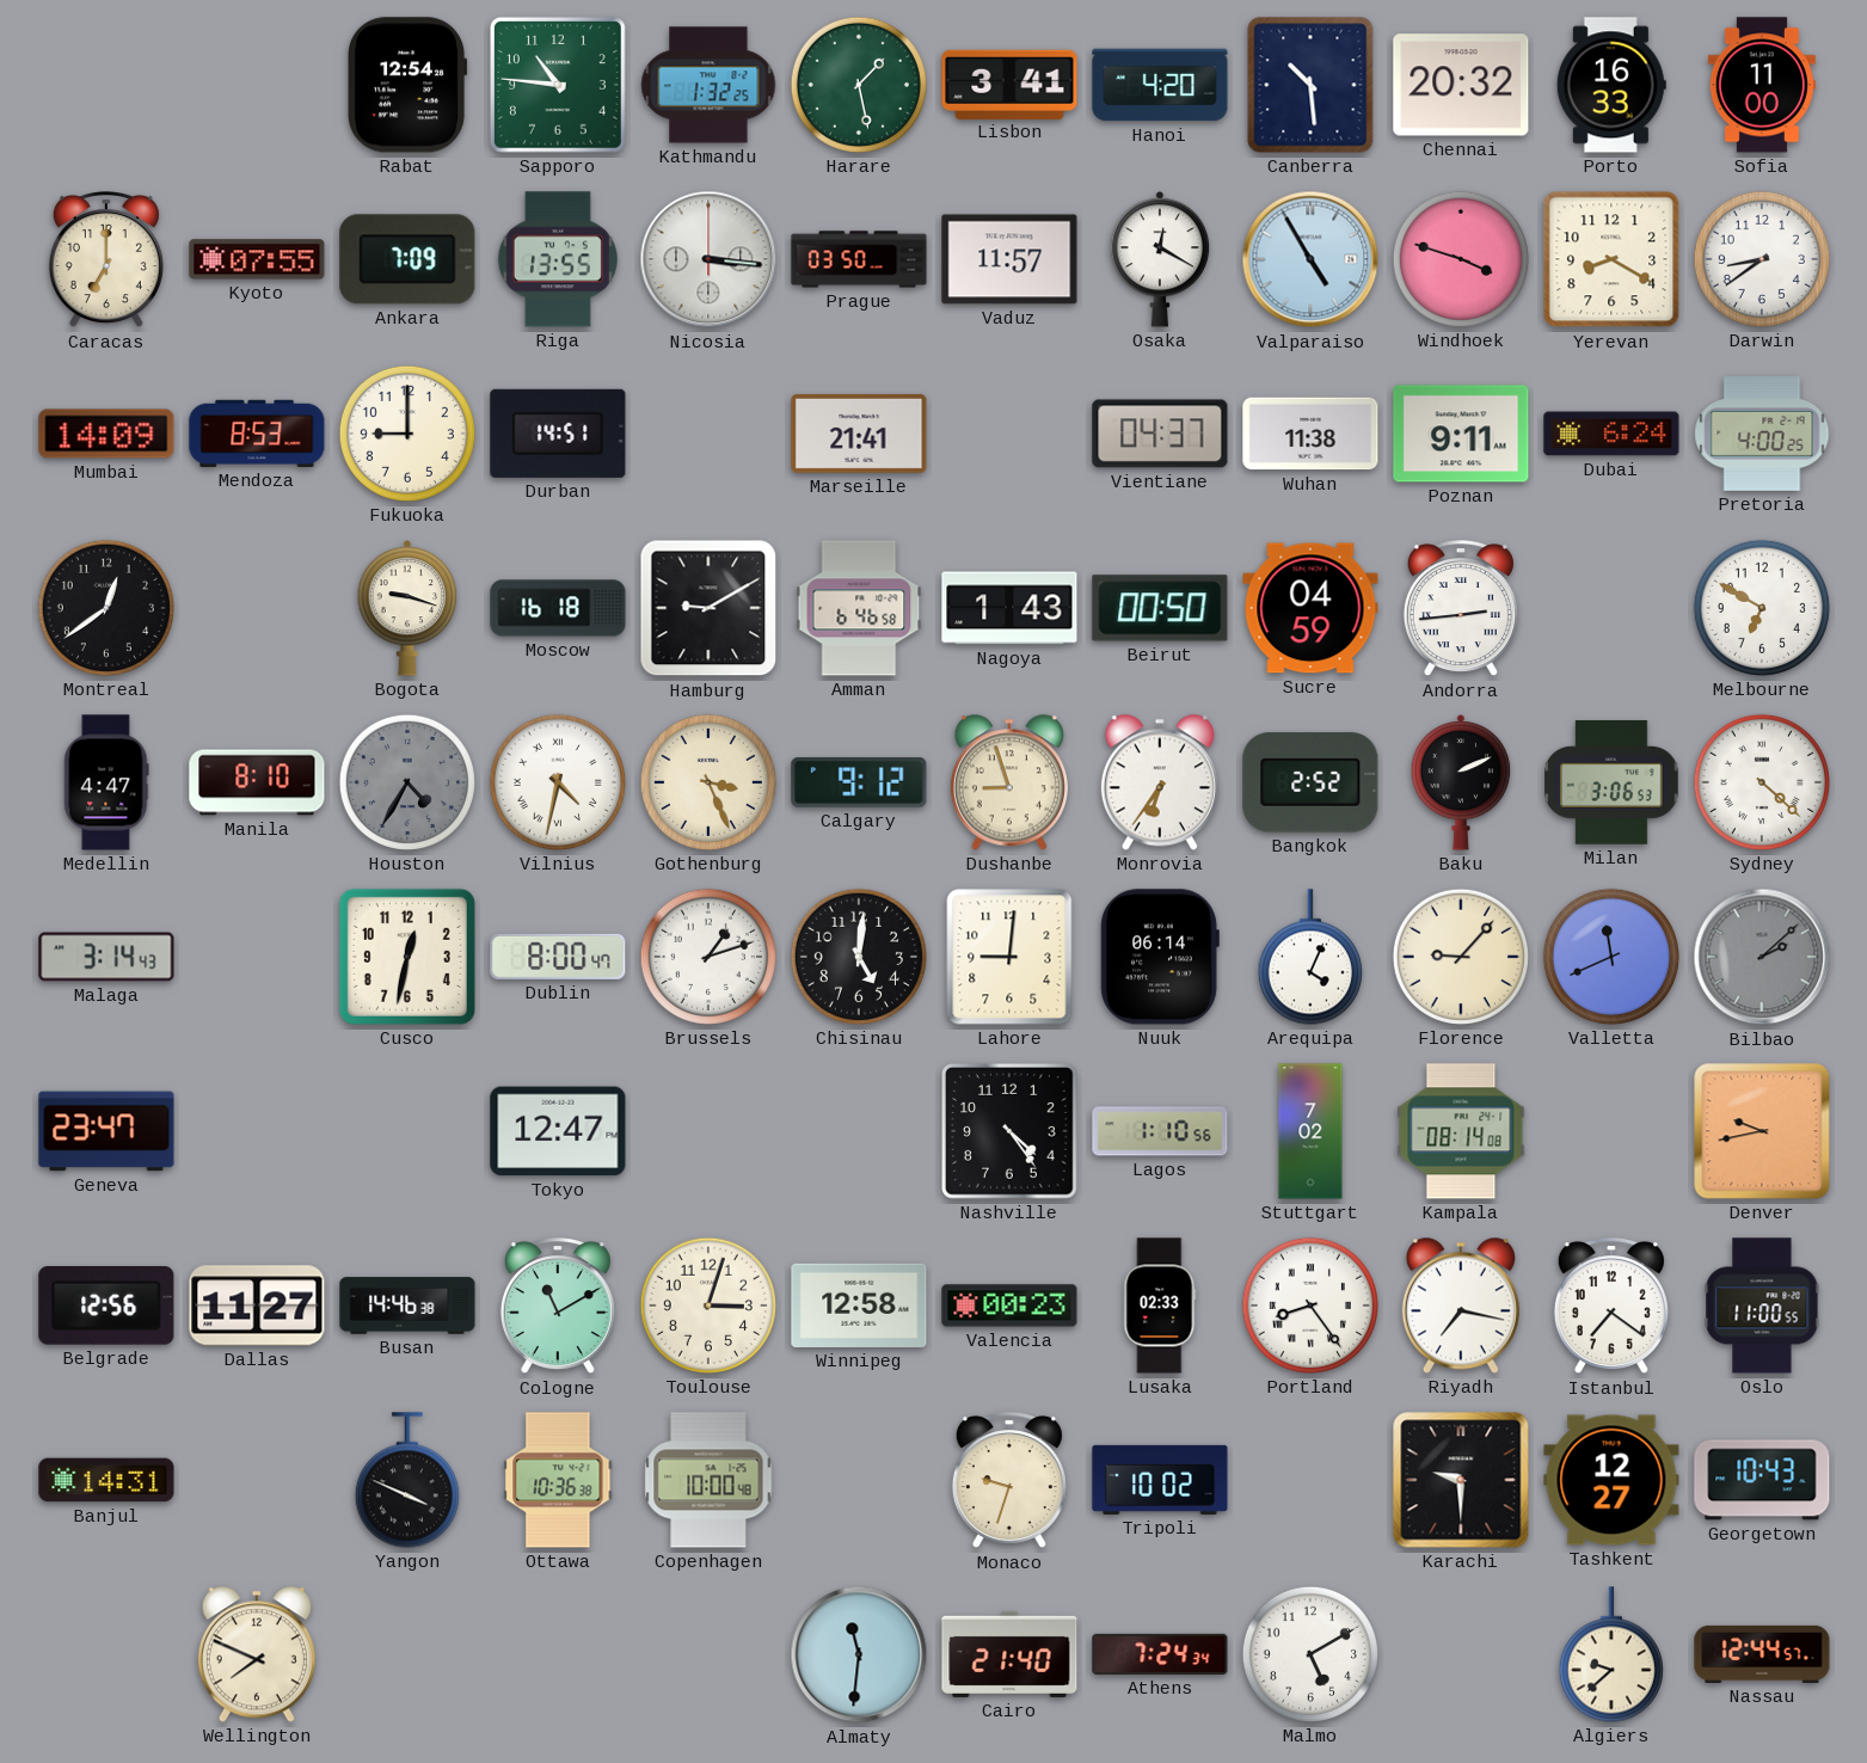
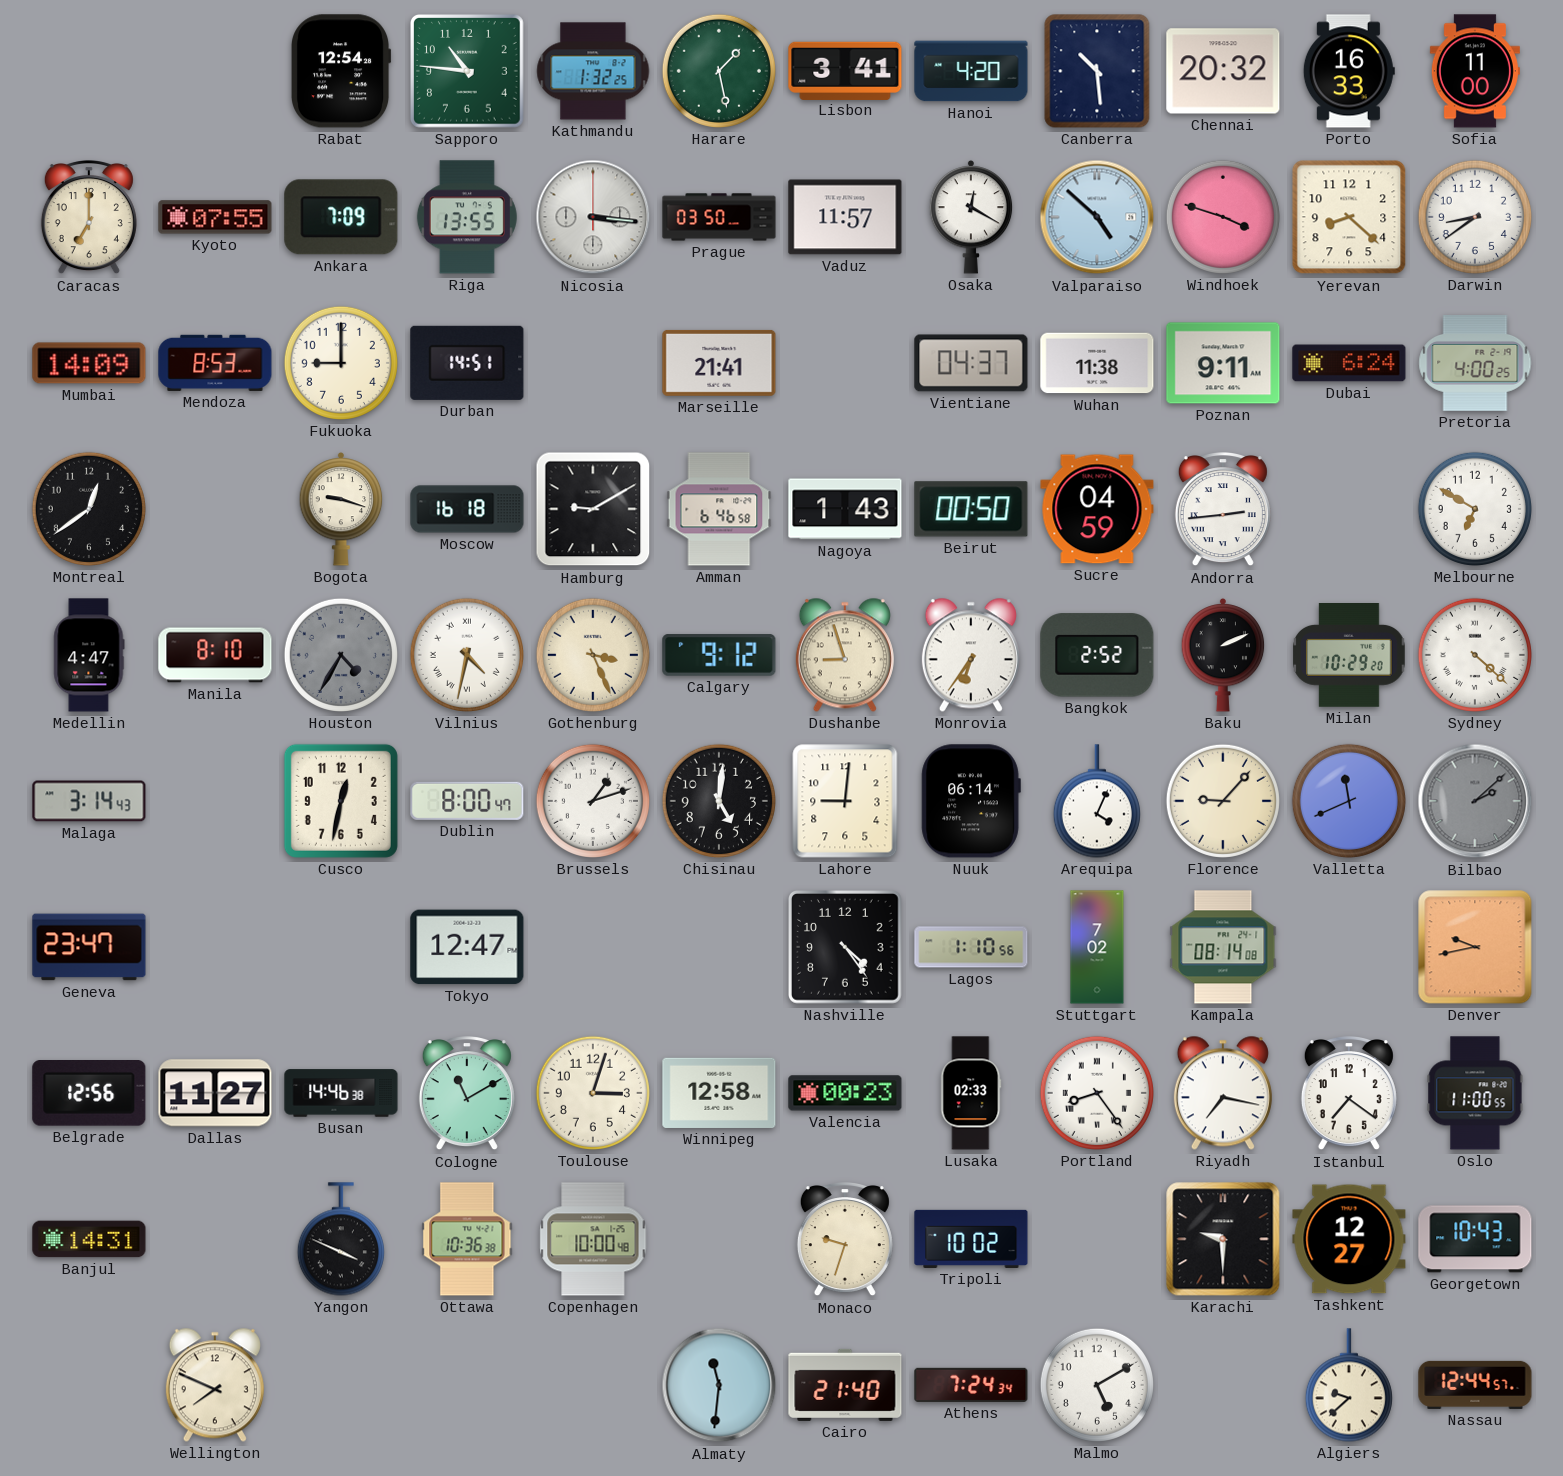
Valparaiso: 4:55 -> 4:52 (1097, 217)
Yerevan: 8:20 -> 8:22 (1349, 217)
Milan: 3:06 -> 10:29 (1349, 656)
